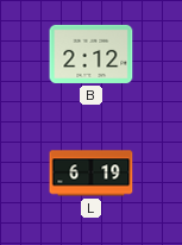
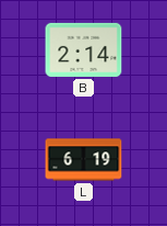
B: 2:12 -> 2:14 (84, 49)
